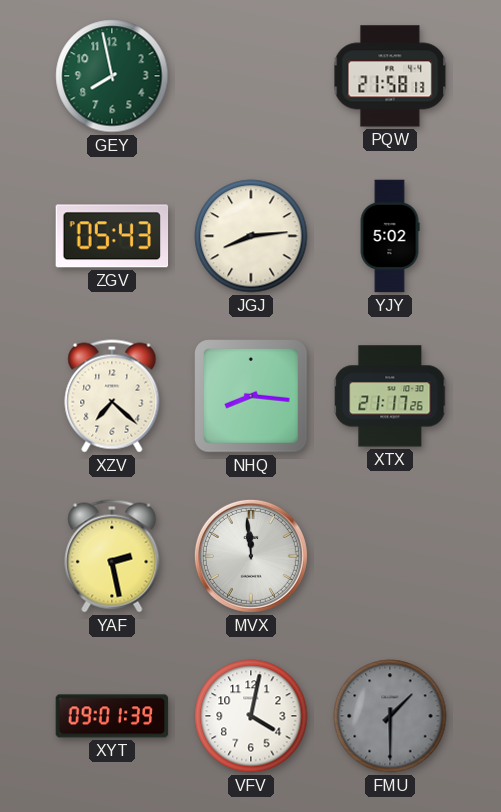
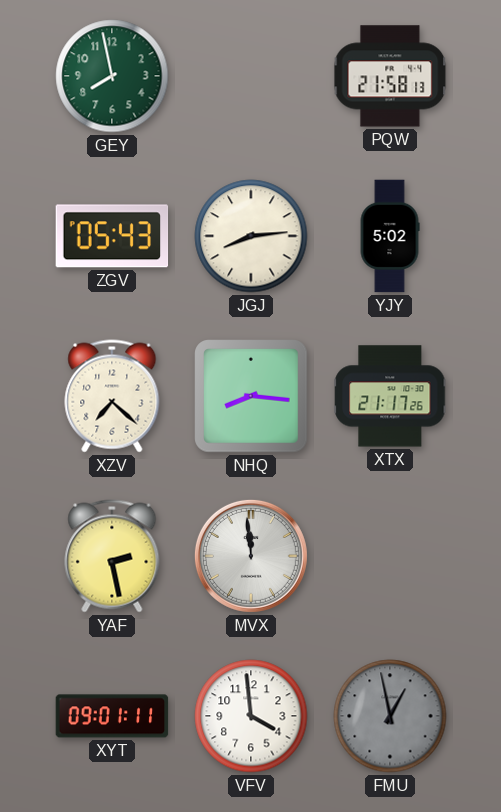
XYT: 09:01:39 -> 09:01:11 (112, 716)
VFV: 4:02 -> 3:59 (251, 716)
FMU: 1:30 -> 12:58 (390, 716)
